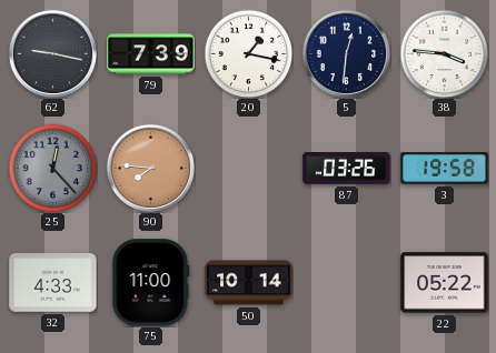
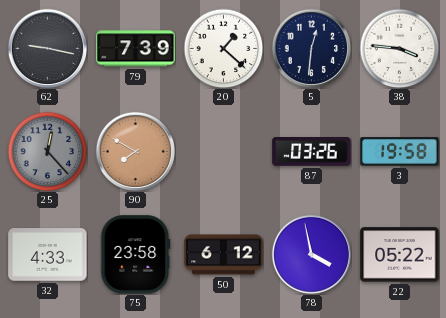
20: 1:17 -> 1:22 (223, 48)
90: 7:46 -> 7:50 (135, 151)
75: 11:00 -> 23:58 (136, 255)
50: 10:14 -> 6:12 (224, 255)
78: none -> 3:58 (311, 254)
